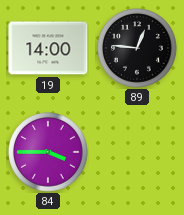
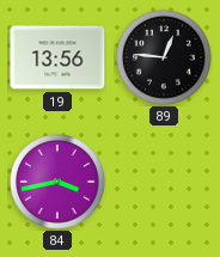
19: 14:00 -> 13:56 (57, 57)
84: 3:45 -> 3:43 (57, 182)
